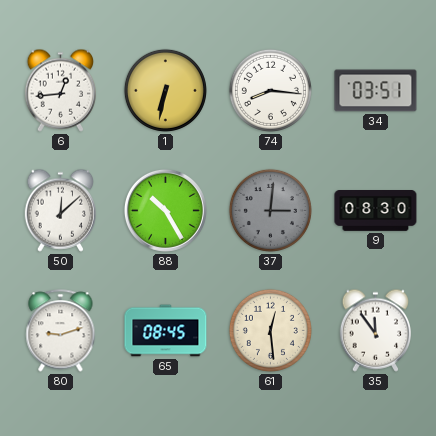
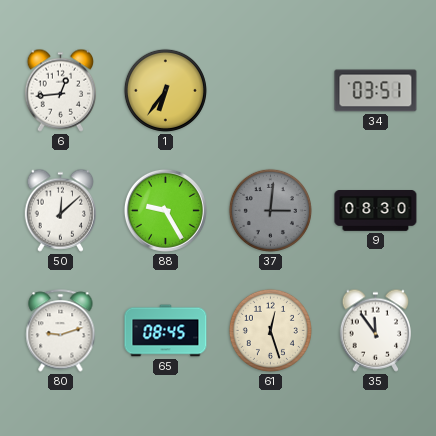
1: 6:32 -> 6:36 (165, 90)
74: 8:16 -> none (270, 90)
88: 10:25 -> 9:25 (165, 210)
61: 12:29 -> 12:27 (270, 330)
